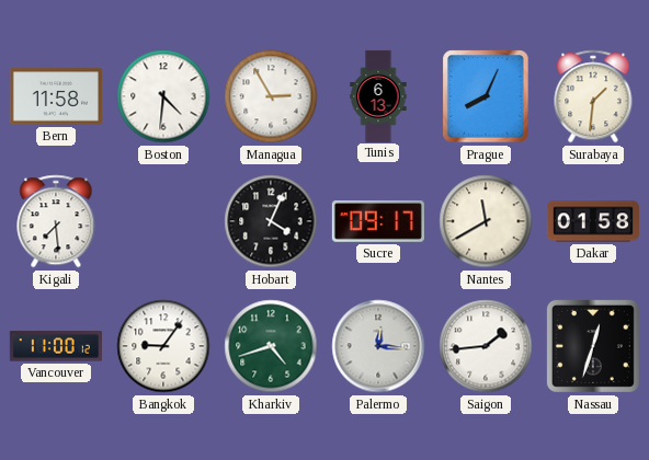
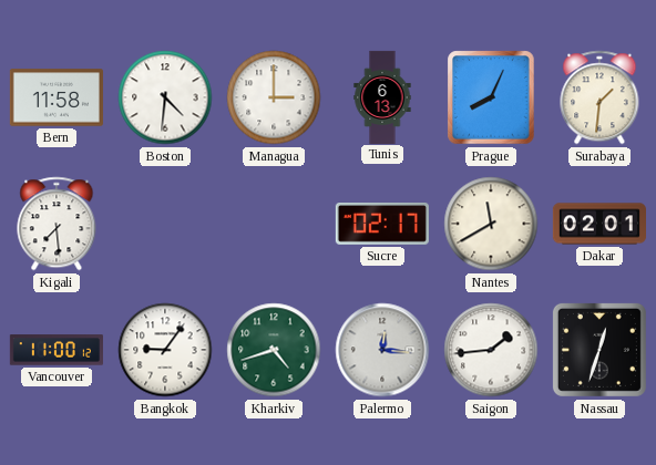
Managua: 2:55 -> 3:00 (274, 97)
Hobart: 4:04 -> none (271, 221)
Sucre: 09:17 -> 02:17 (382, 225)
Dakar: 01:58 -> 02:01 (598, 224)
